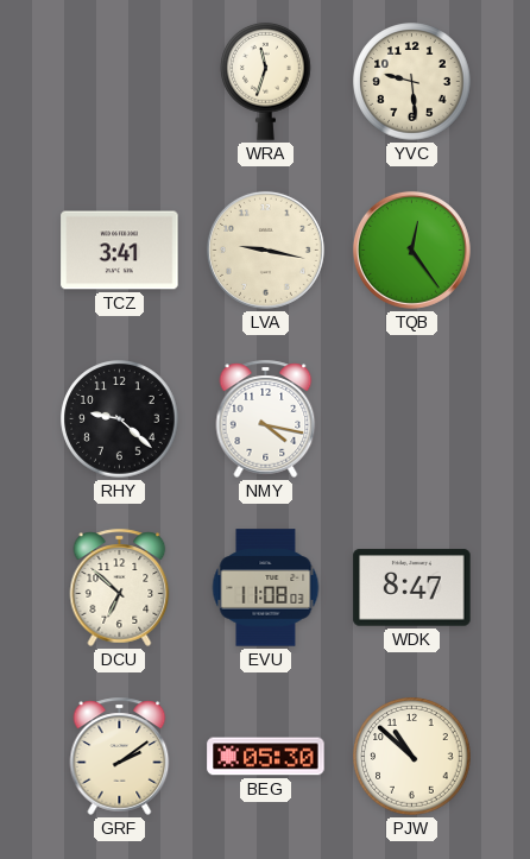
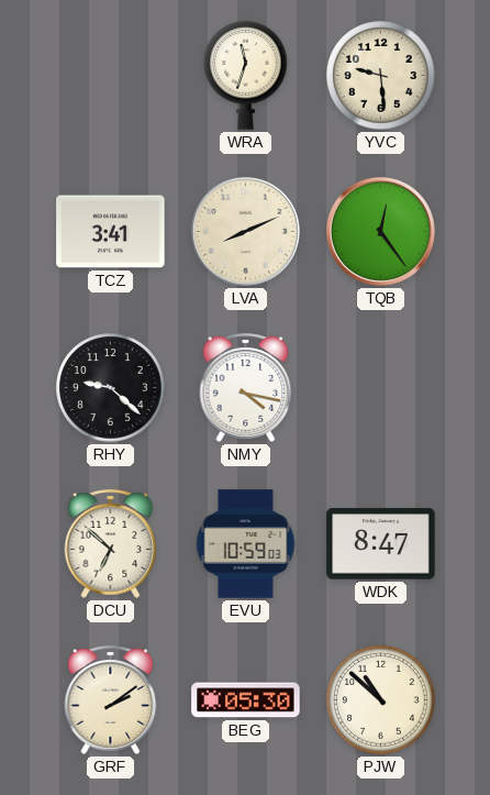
LVA: 9:17 -> 8:11 (245, 231)
EVU: 11:08 -> 10:59 (246, 544)
